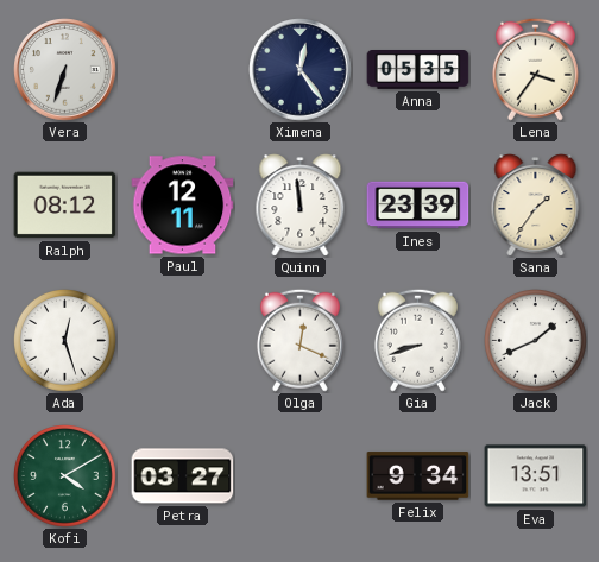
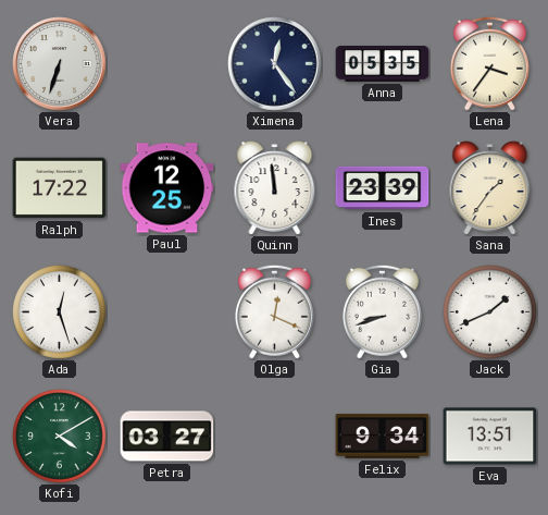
Ralph: 08:12 -> 17:22 (60, 188)
Paul: 12:11 -> 12:25 (167, 188)
